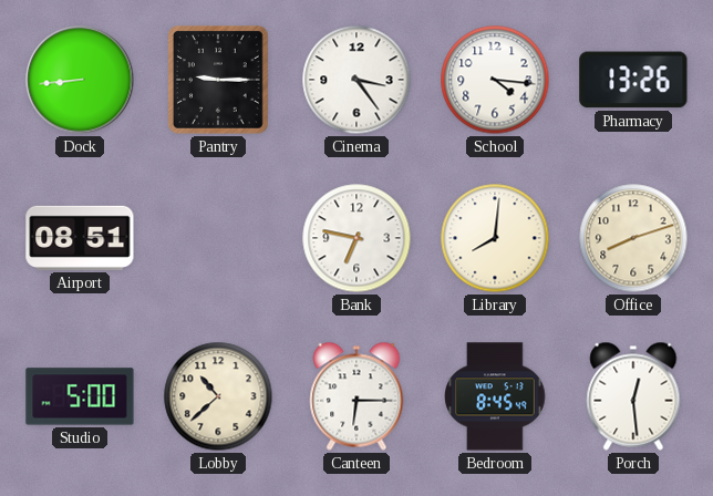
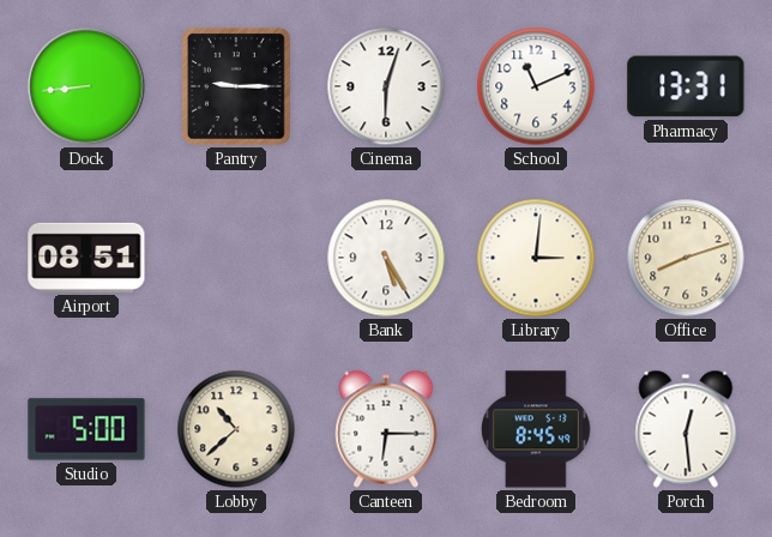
Cinema: 3:24 -> 6:03 (386, 86)
School: 4:16 -> 11:11 (536, 86)
Pharmacy: 13:26 -> 13:31 (686, 86)
Bank: 6:47 -> 5:25 (386, 258)
Library: 8:01 -> 3:01 (536, 258)
